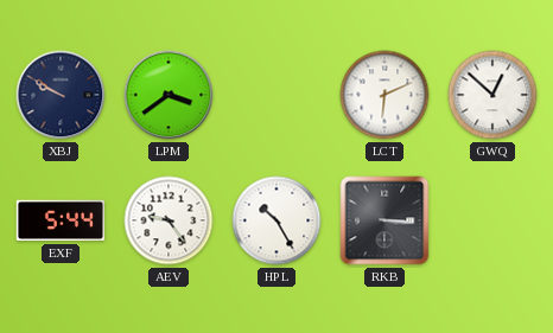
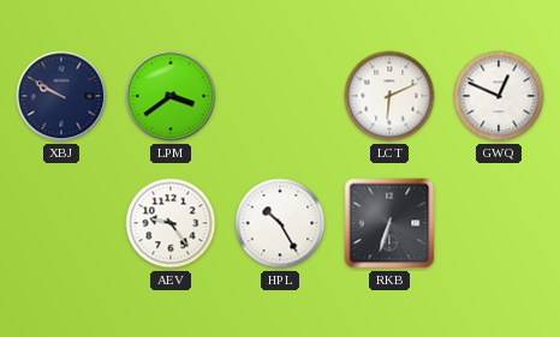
GWQ: 12:52 -> 12:49 (499, 96)
EXF: 5:44 -> none (61, 220)
RKB: 3:16 -> 6:33 (389, 223)
